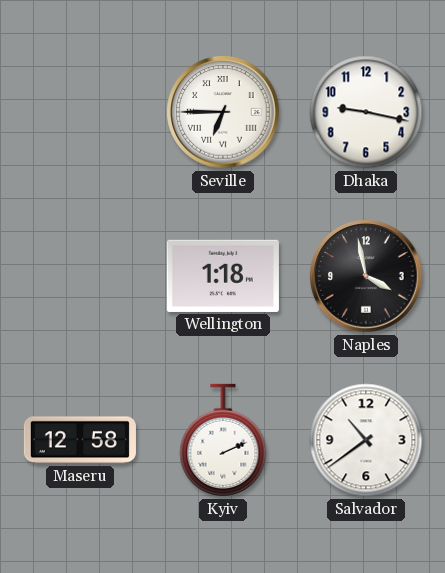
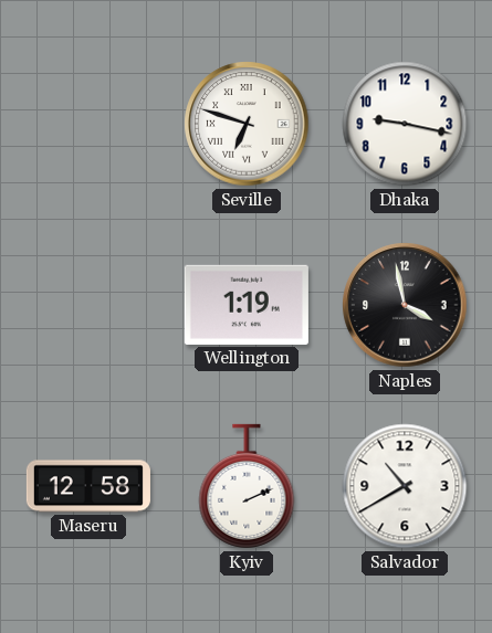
Seville: 6:45 -> 6:48 (247, 124)
Wellington: 1:18 -> 1:19 (247, 305)
Salvador: 10:39 -> 10:40 (405, 486)
